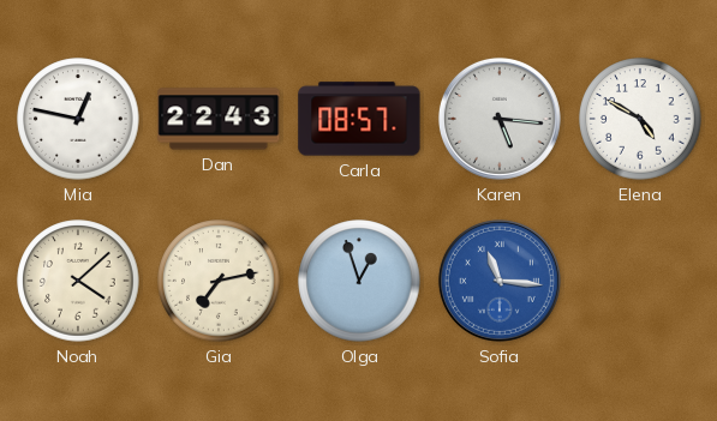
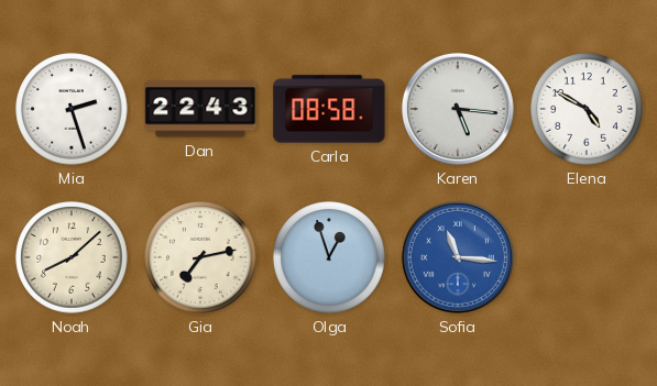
Mia: 12:47 -> 2:27 (72, 109)
Carla: 08:57 -> 08:58 (329, 109)
Noah: 4:08 -> 8:08 (72, 257)
